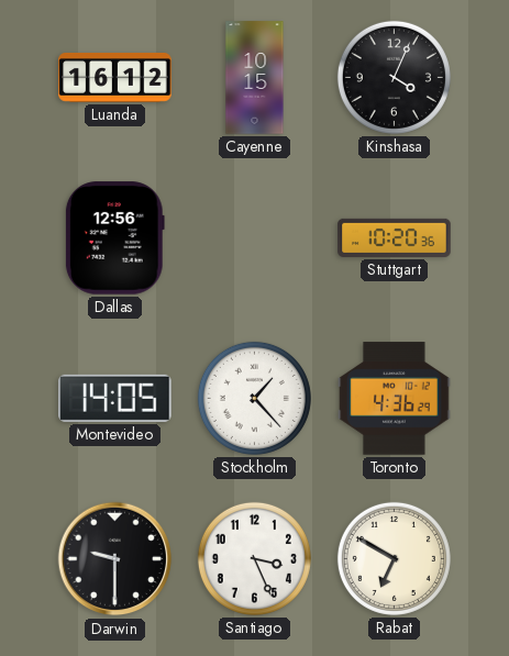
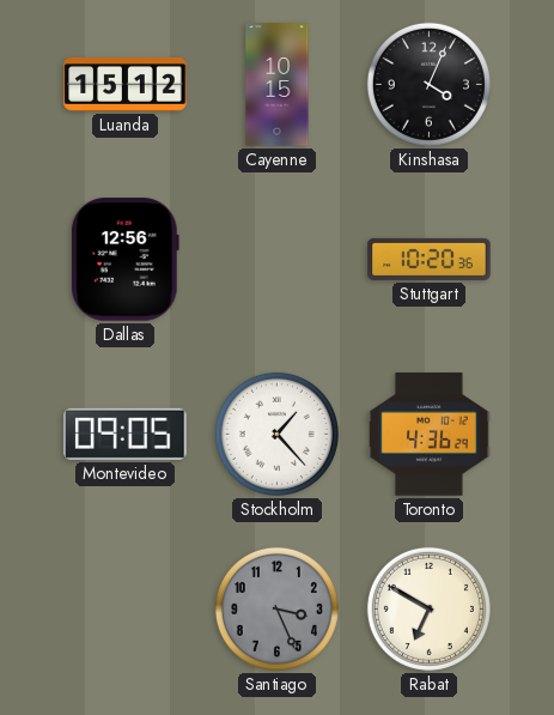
Luanda: 16:12 -> 15:12 (126, 85)
Montevideo: 14:05 -> 09:05 (126, 434)
Darwin: 9:30 -> none (115, 559)
Santiago dial: white -> grey (276, 608)
